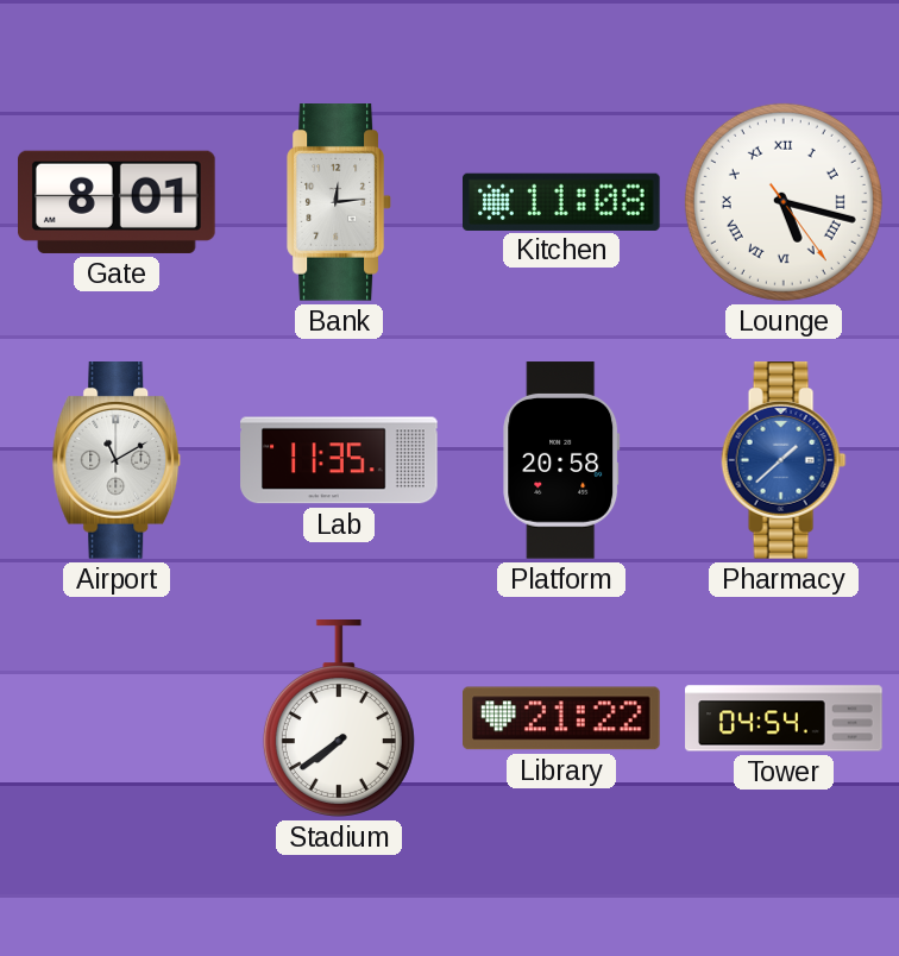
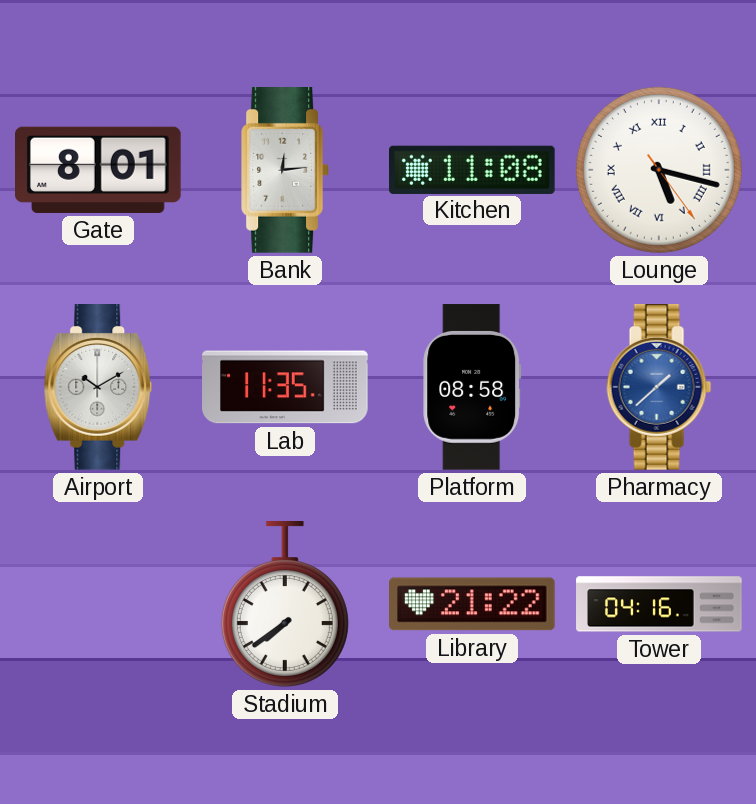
Airport: 11:10 -> 10:10 (98, 388)
Platform: 20:58 -> 08:58 (472, 387)
Tower: 04:54 -> 04:16 (659, 604)
